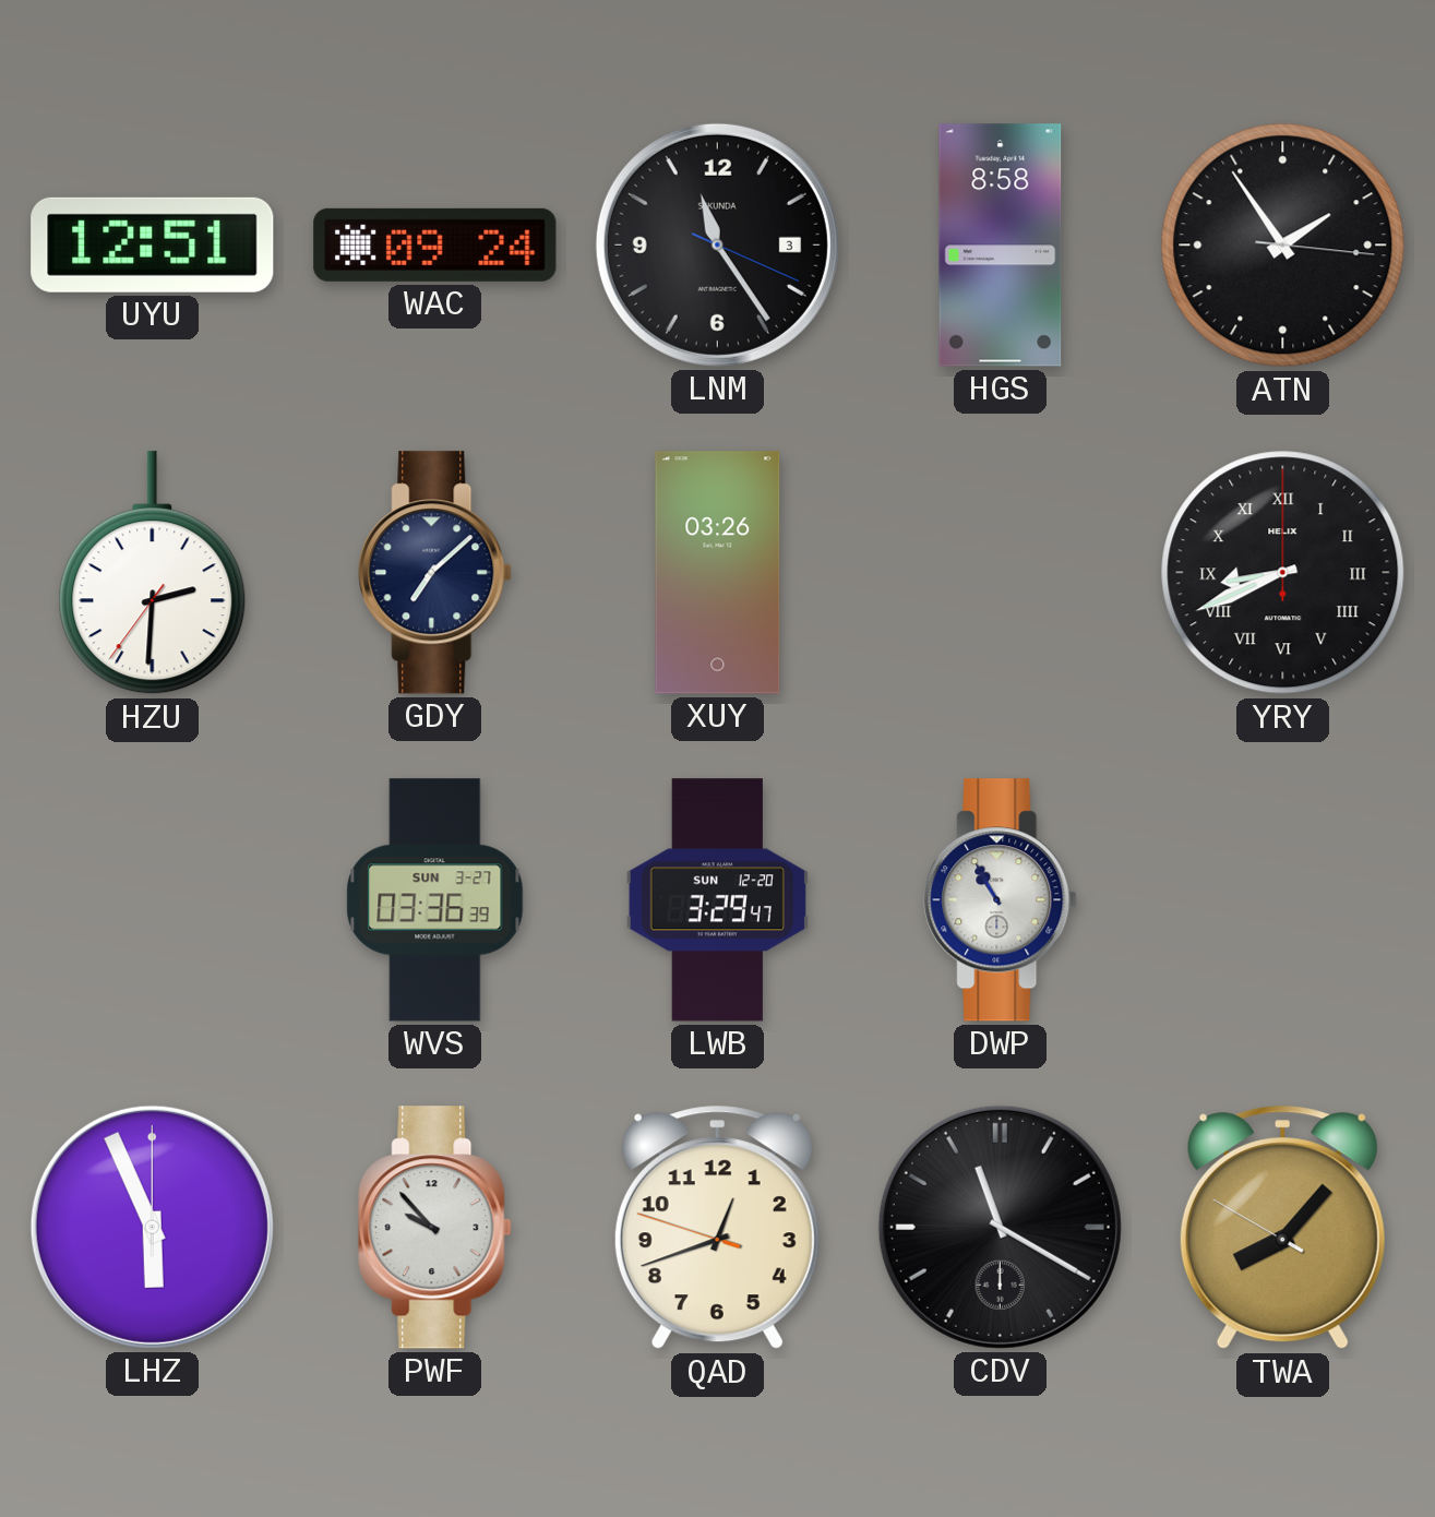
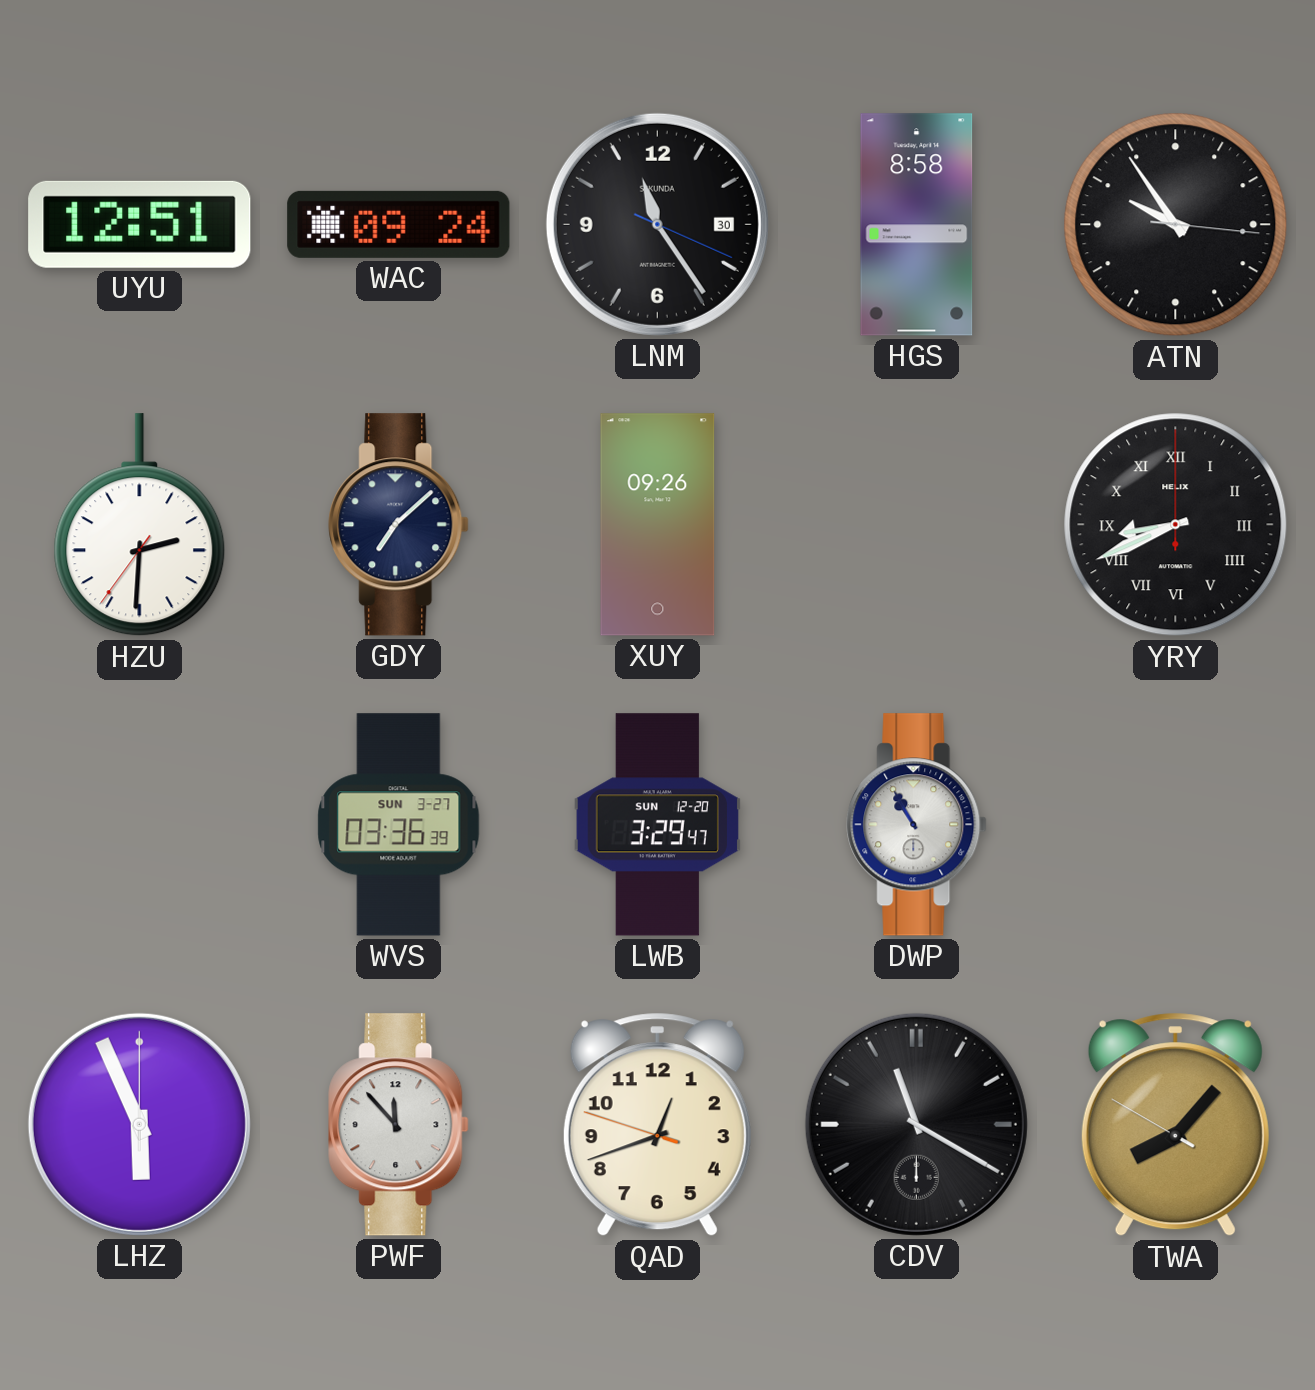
LNM date: 3 -> 30 (657, 224)
ATN: 1:54 -> 9:54 (1176, 225)
XUY: 03:26 -> 09:26 (658, 525)
PWF: 9:53 -> 11:53 (399, 1125)
